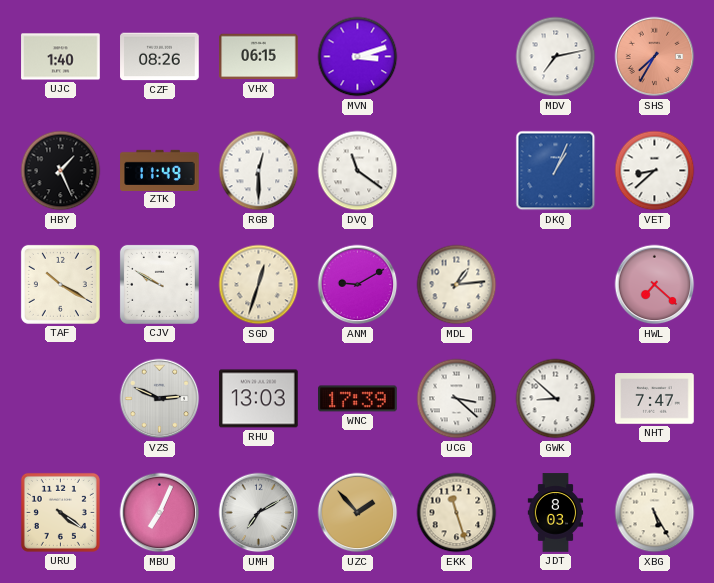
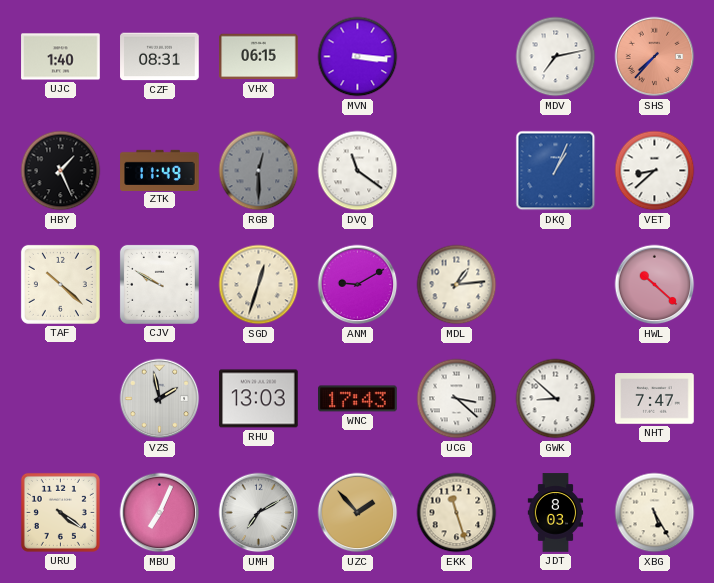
CZF: 08:26 -> 08:31 (160, 57)
MVN: 3:12 -> 3:16 (358, 57)
SHS: 7:35 -> 7:37 (655, 57)
RGB dial: white -> grey (259, 171)
TAF: 10:20 -> 10:22 (60, 284)
HWL: 7:22 -> 10:22 (655, 285)
VZS: 2:49 -> 1:58 (160, 399)
WNC: 17:39 -> 17:43 (358, 399)
